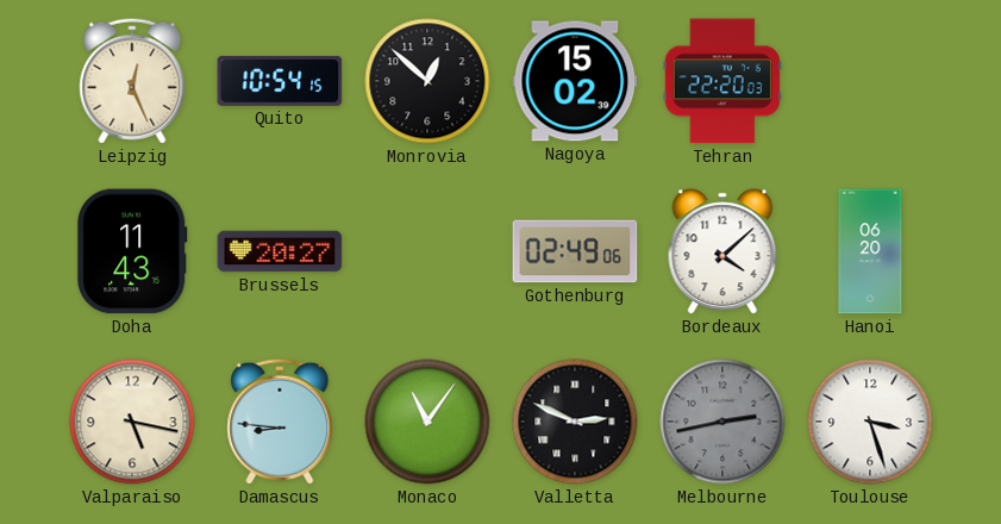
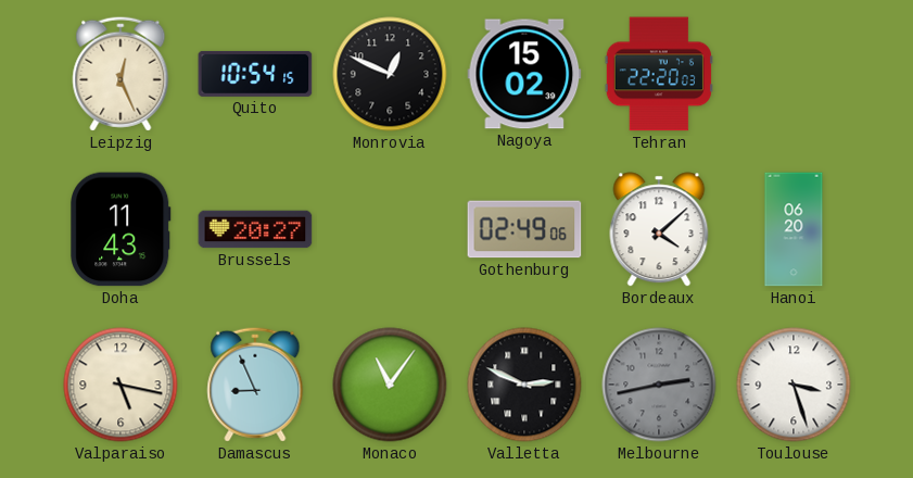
Monrovia: 12:52 -> 12:49 (390, 74)
Damascus: 8:46 -> 8:56 (255, 385)
